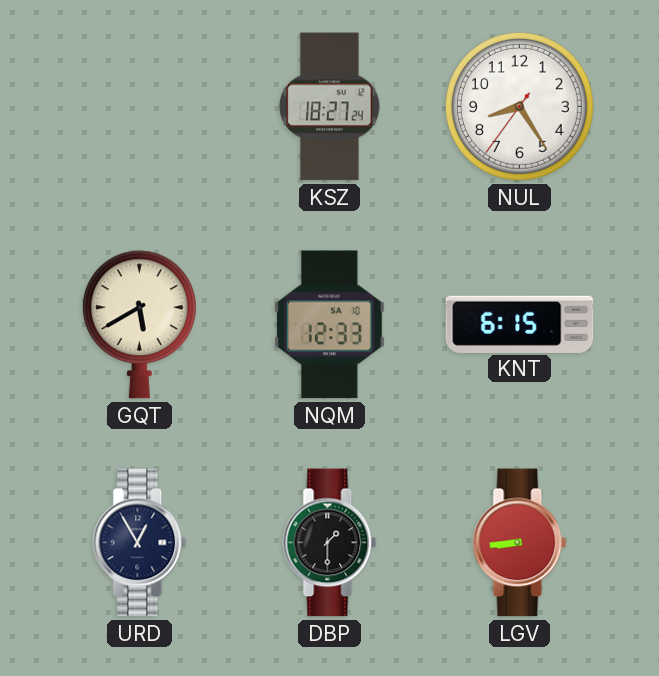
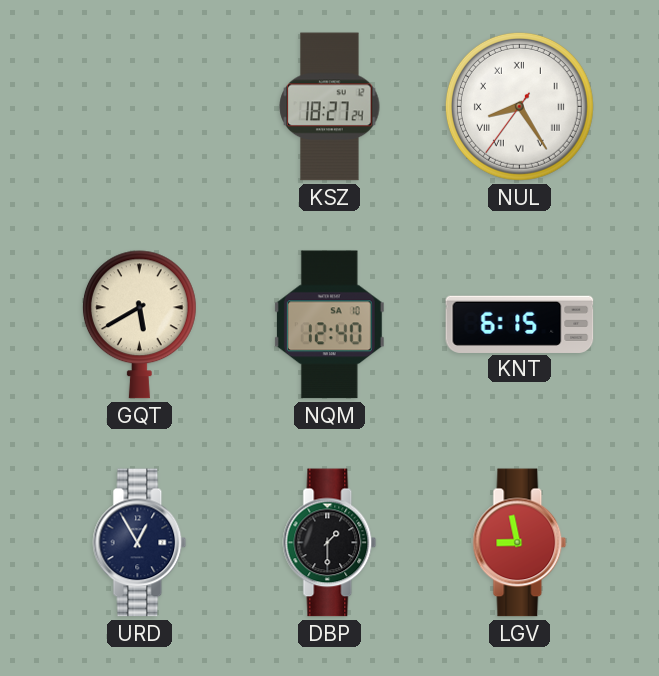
NUL numerals: Arabic -> Roman (519, 106)
NQM: 12:33 -> 12:40 (329, 325)
LGV: 8:44 -> 8:58 (520, 543)
